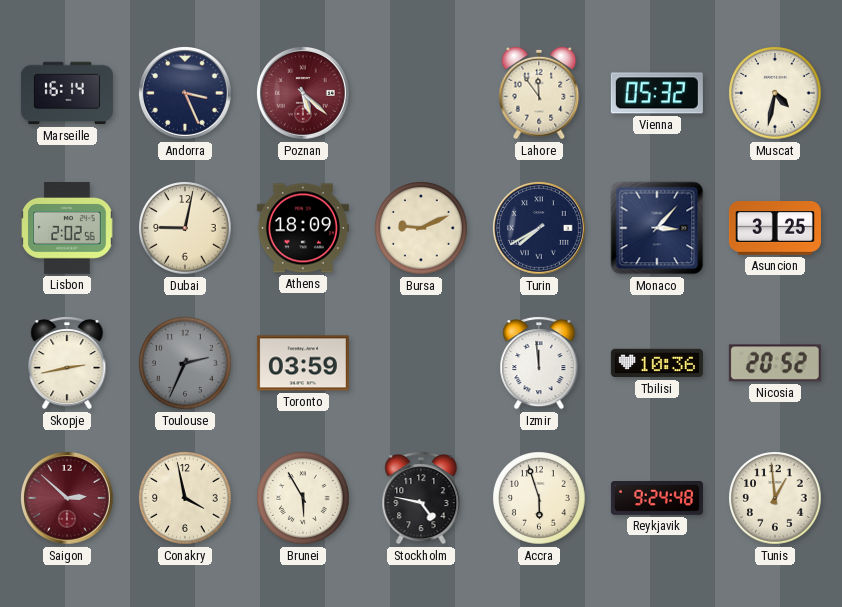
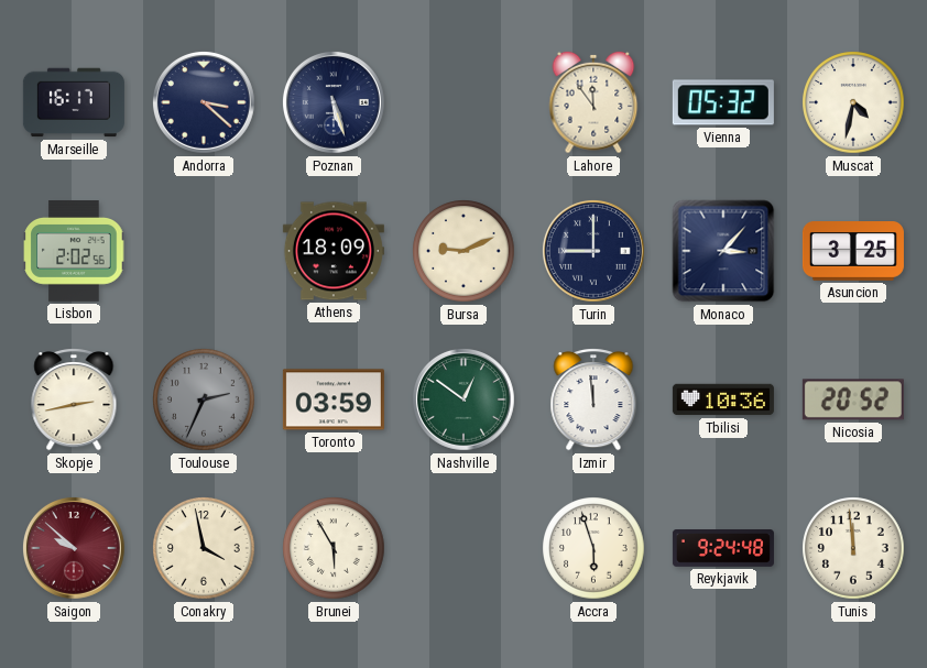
Marseille: 16:14 -> 16:17 (74, 102)
Andorra: 3:26 -> 3:22 (204, 102)
Poznan: 5:22 -> 5:27 (334, 102)
Poznan dial: burgundy -> navy (334, 102)
Dubai: 9:02 -> none (185, 228)
Turin: 7:40 -> 9:00 (593, 251)
Nashville: none -> 12:51 (463, 399)
Saigon: 2:52 -> 9:52 (74, 548)
Stockholm: 4:47 -> none (421, 499)
Tunis: 12:59 -> 11:59 (853, 548)
